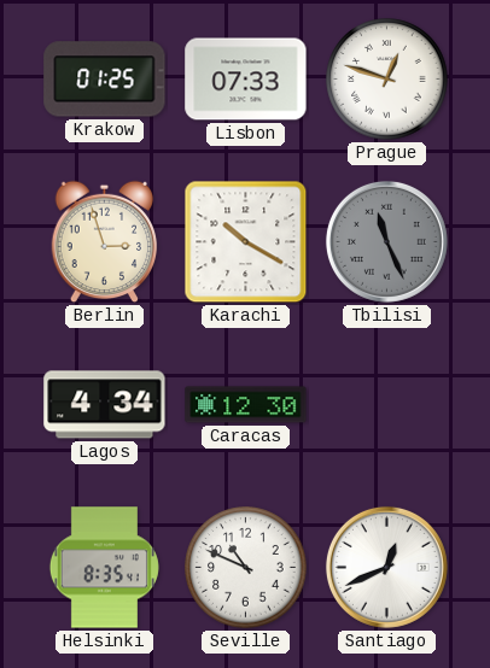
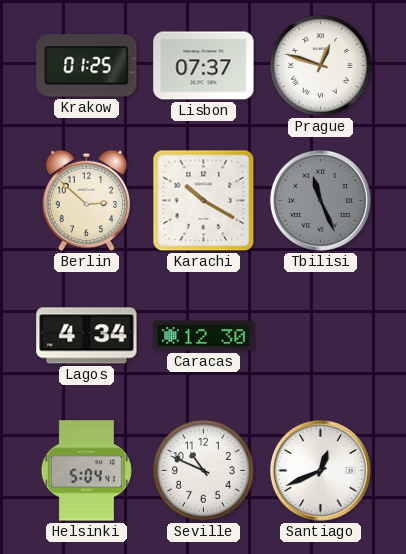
Lisbon: 07:33 -> 07:37 (204, 66)
Berlin: 2:57 -> 2:52 (87, 201)
Helsinki: 8:35 -> 5:04 (86, 471)
